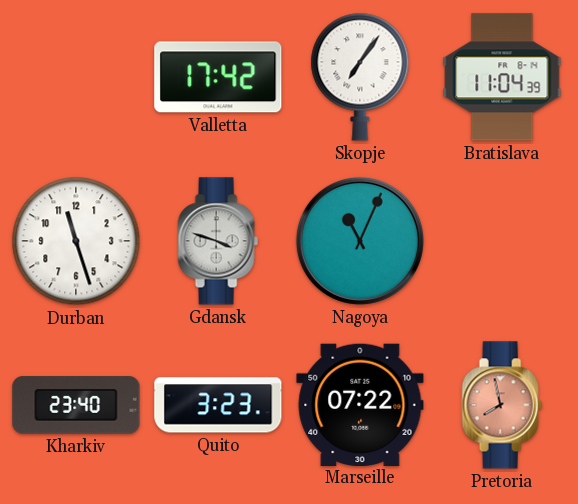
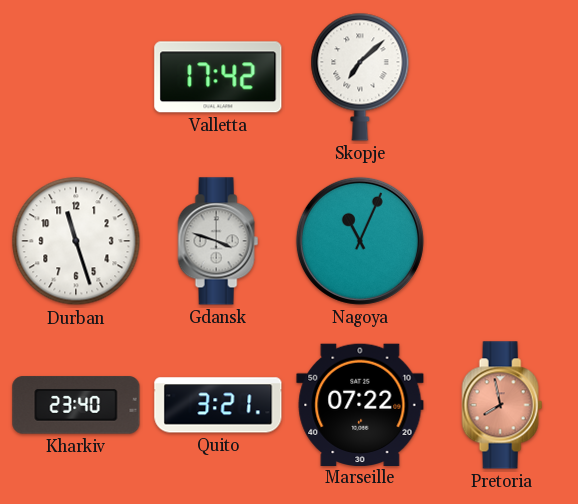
Skopje: 7:06 -> 7:08 (360, 77)
Bratislava: 11:04 -> none (502, 77)
Quito: 3:23 -> 3:21 (218, 405)
